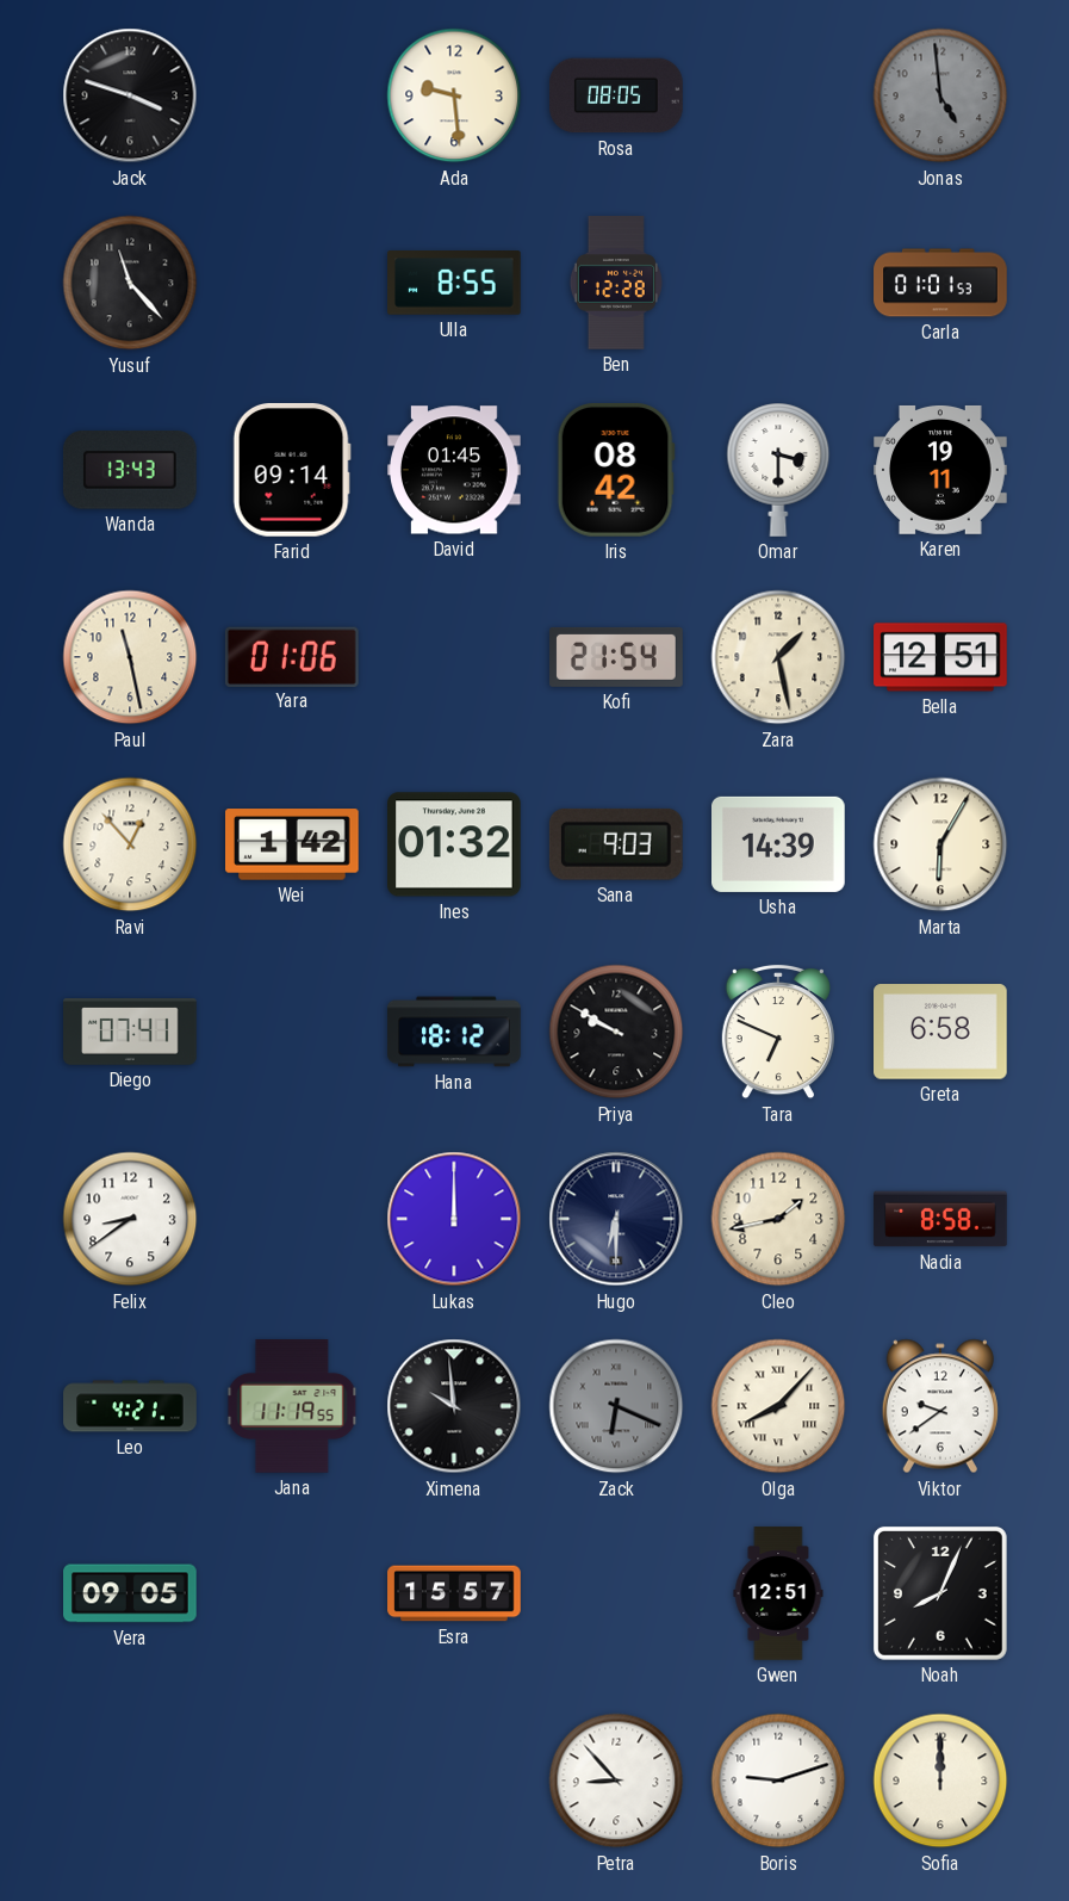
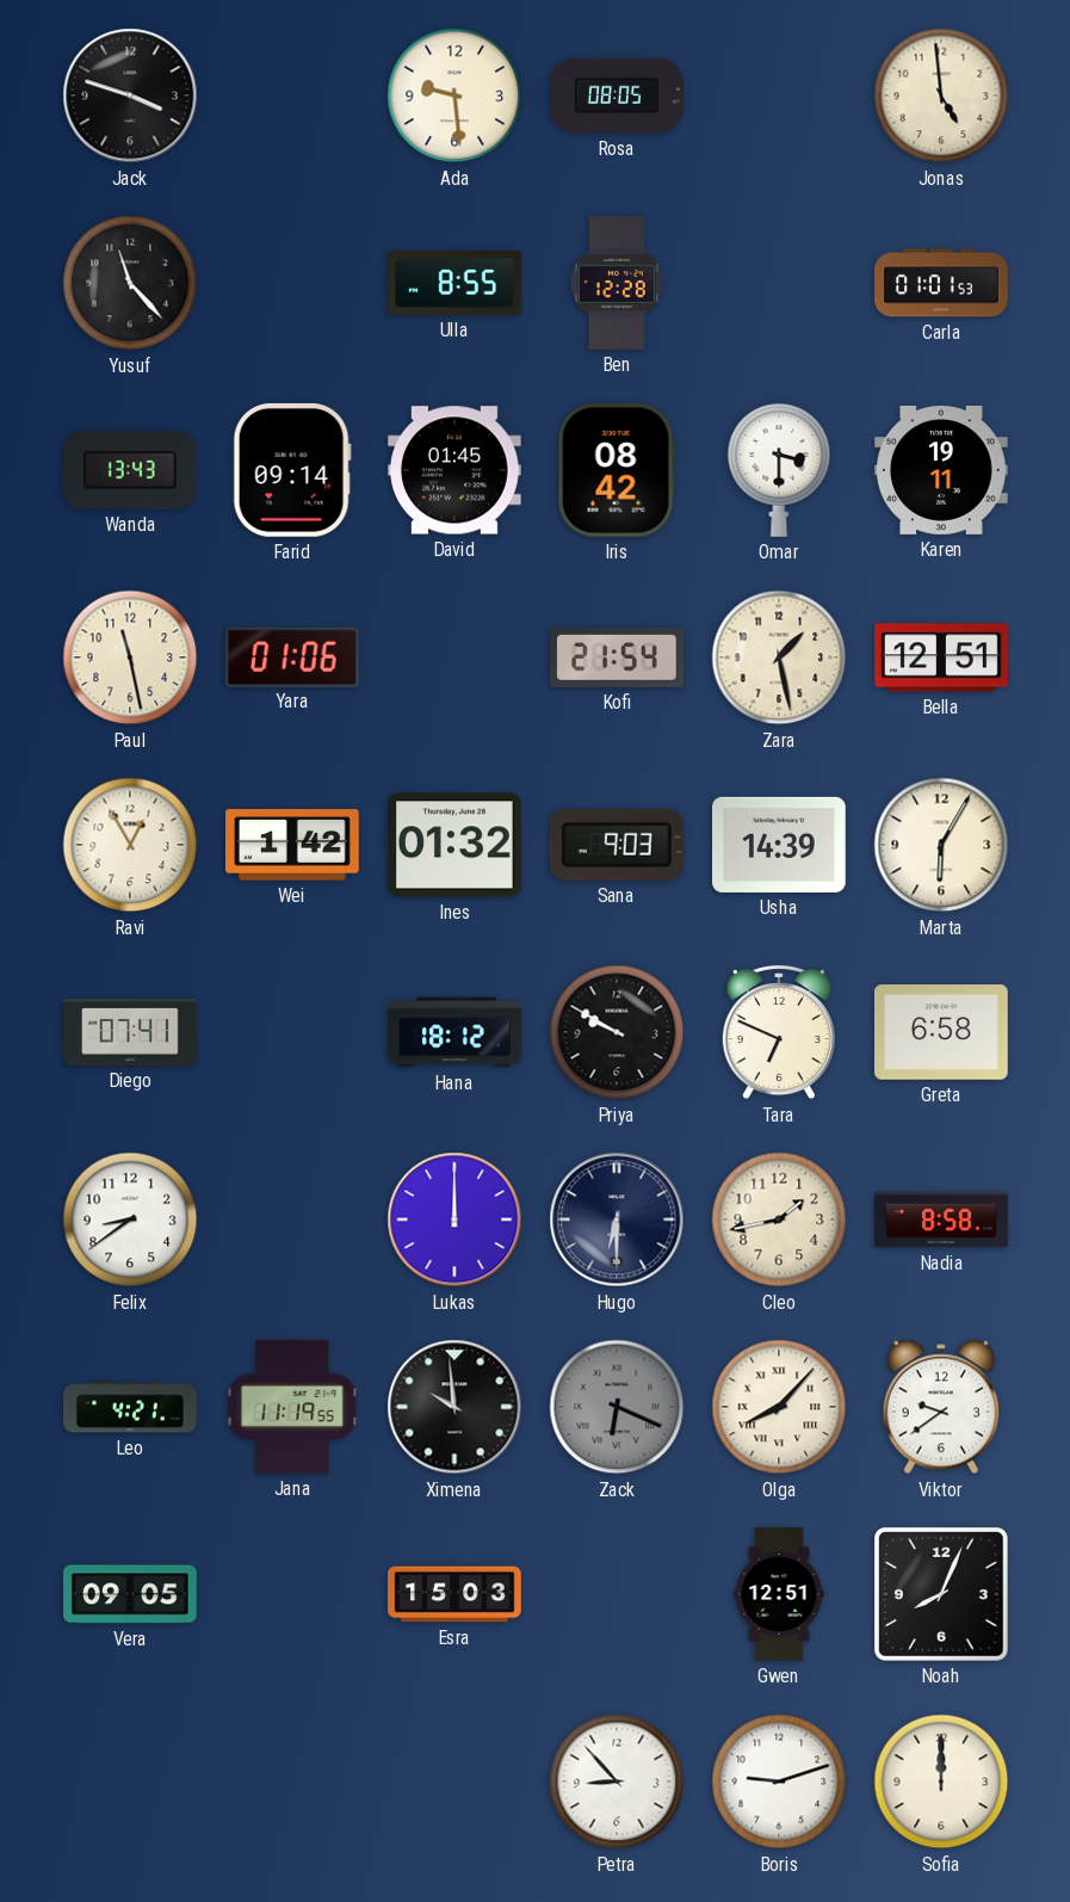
Jonas dial: grey -> cream (941, 95)
Ravi: 12:53 -> 12:55 (130, 845)
Esra: 15:57 -> 15:03 (454, 1594)
